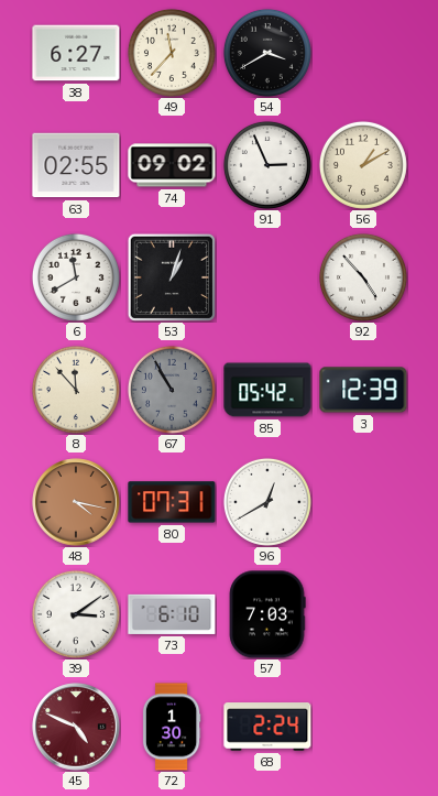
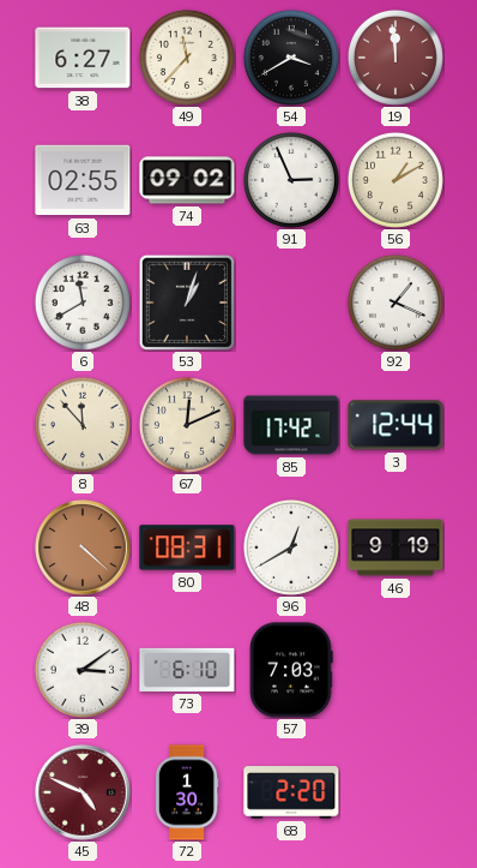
19: none -> 11:59 (396, 58)
92: 4:53 -> 1:19 (396, 303)
67: 10:55 -> 12:11 (187, 425)
67 dial: grey -> cream (187, 425)
85: 05:42 -> 17:42 (291, 425)
3: 12:39 -> 12:44 (396, 425)
48: 4:17 -> 4:22 (83, 547)
80: 07:31 -> 08:31 (187, 547)
46: none -> 9:19 (396, 547)
68: 2:24 -> 2:20 (291, 794)
